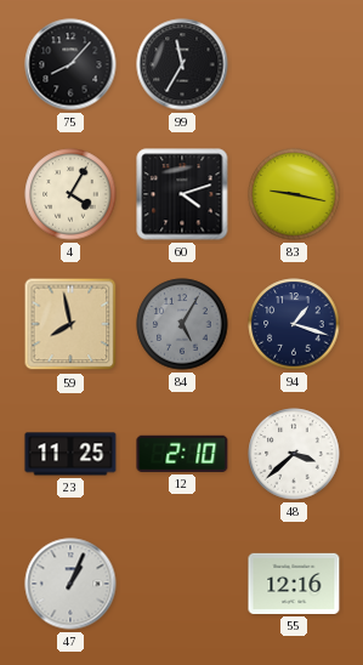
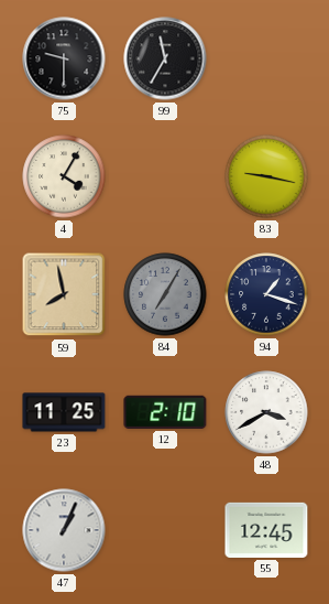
75: 8:07 -> 9:30 (64, 58)
60: 4:12 -> none (182, 194)
84: 5:05 -> 7:05 (165, 294)
48: 3:38 -> 3:40 (266, 412)
55: 12:16 -> 12:45 (266, 530)
